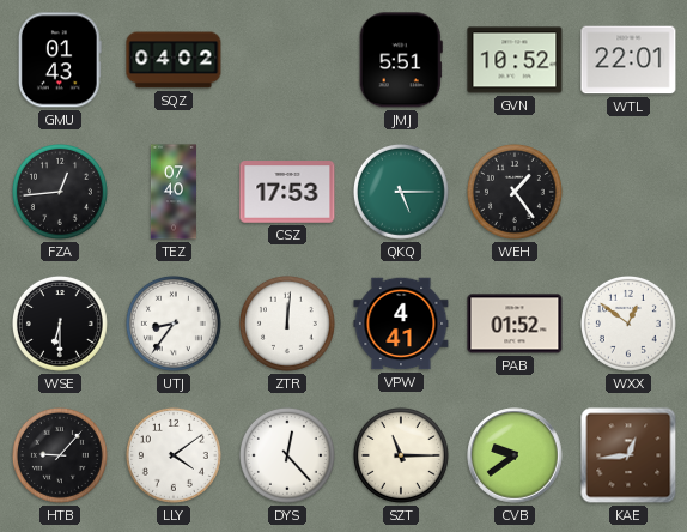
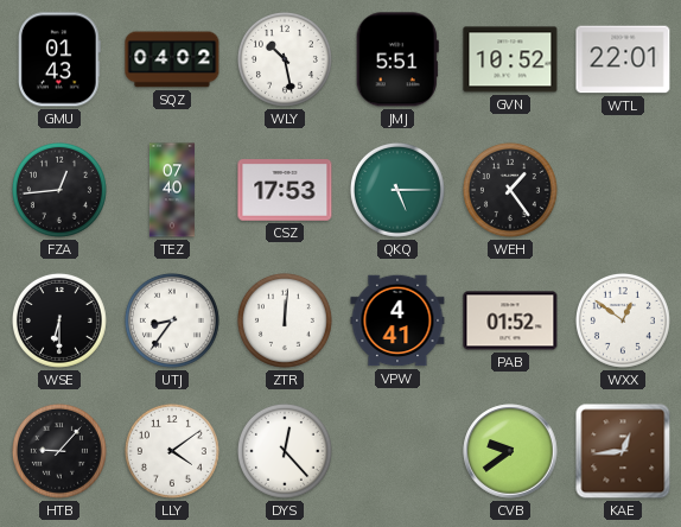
WLY: none -> 10:28 (285, 59)
SZT: 11:15 -> none (401, 455)
